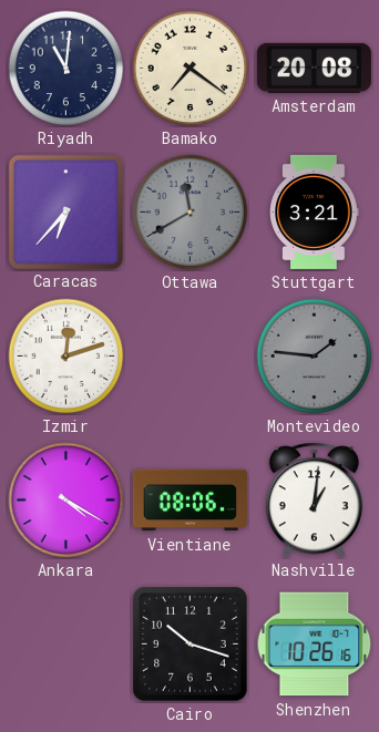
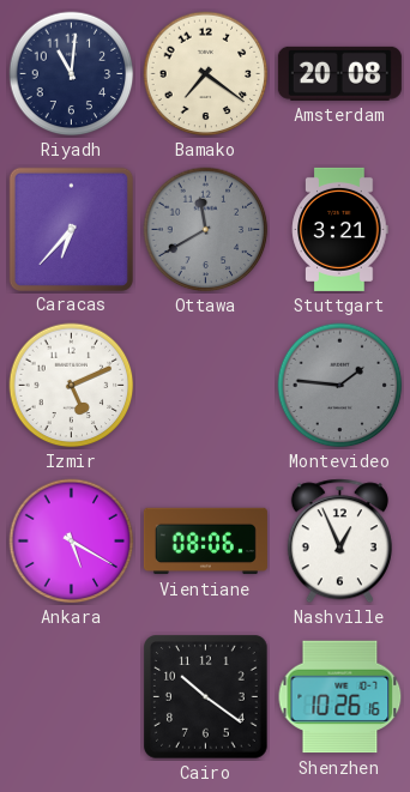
Izmir: 12:12 -> 5:11 (72, 386)
Ankara: 4:20 -> 5:20 (72, 542)
Nashville: 1:01 -> 12:56 (339, 542)
Cairo: 10:18 -> 10:21 (206, 697)
